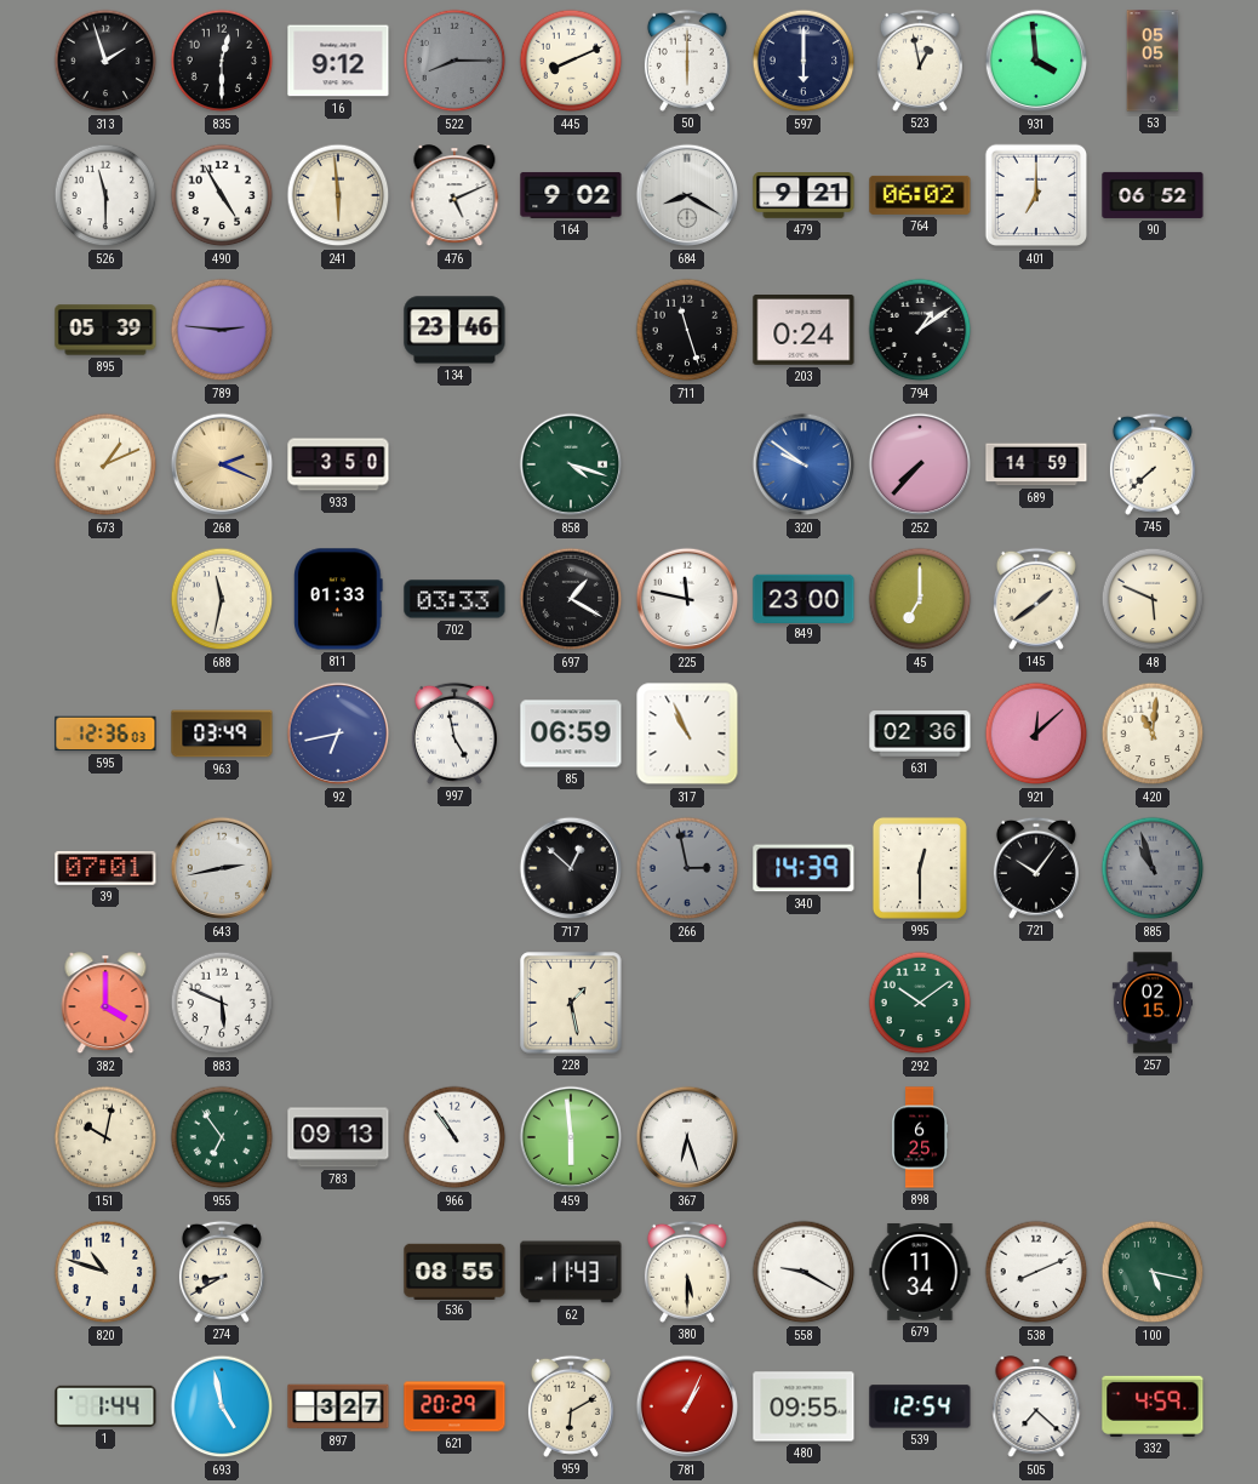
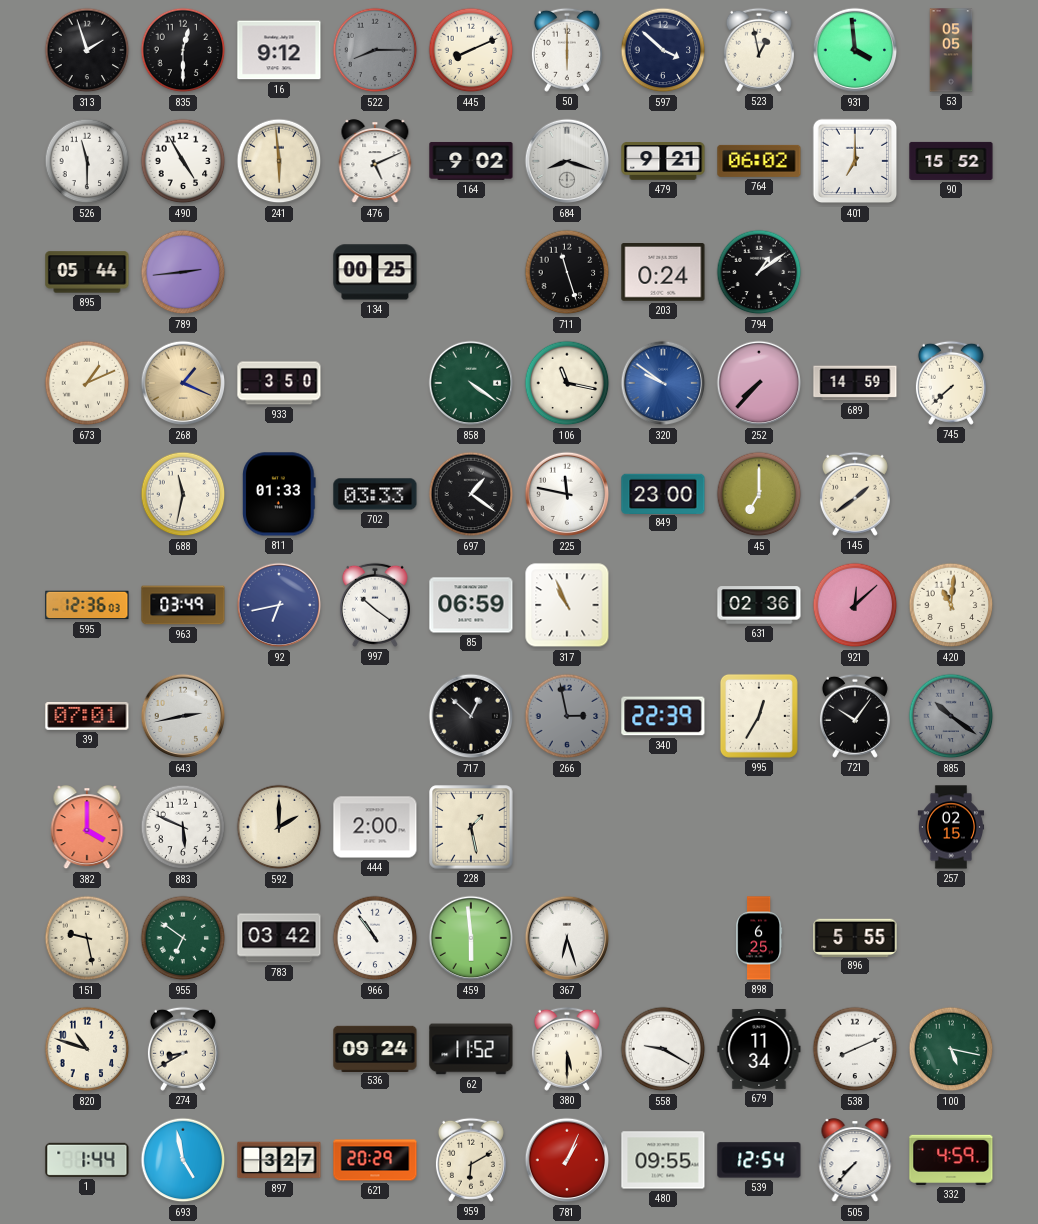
597: 6:00 -> 3:52 (663, 50)
684: 8:20 -> 8:18 (567, 161)
90: 06:52 -> 15:52 (951, 161)
895: 05:39 -> 05:44 (87, 272)
789: 2:46 -> 2:44 (183, 272)
134: 23:46 -> 00:25 (375, 272)
268: 2:19 -> 1:19 (183, 383)
858: 4:18 -> 4:21 (471, 383)
106: none -> 11:17 (567, 383)
697: 1:20 -> 1:21 (471, 494)
48: 5:49 -> none (1153, 599)
997: 4:58 -> 10:21 (375, 605)
340: 14:39 -> 22:39 (663, 716)
995: 12:30 -> 12:35 (759, 716)
885: 10:57 -> 10:21 (951, 716)
592: none -> 2:00 (279, 827)
444: none -> 2:00 (375, 827)
292: 10:09 -> none (920, 1003)
151: 10:02 -> 9:28 (87, 938)
955: 6:54 -> 6:51 (183, 938)
783: 09:13 -> 03:42 (279, 938)
896: none -> 5:55 (855, 937)
536: 08:55 -> 09:24 (375, 1048)
62: 11:43 -> 11:52 (471, 1049)
505: 7:22 -> 7:37 (855, 1161)
